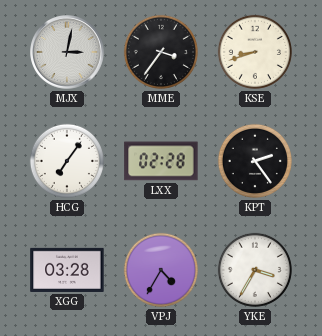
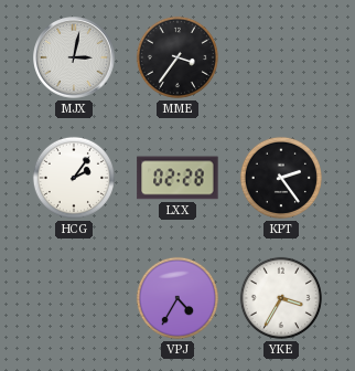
KSE: 8:42 -> none (255, 52)
HCG: 7:06 -> 2:06 (74, 178)
XGG: 03:28 -> none (67, 270)
